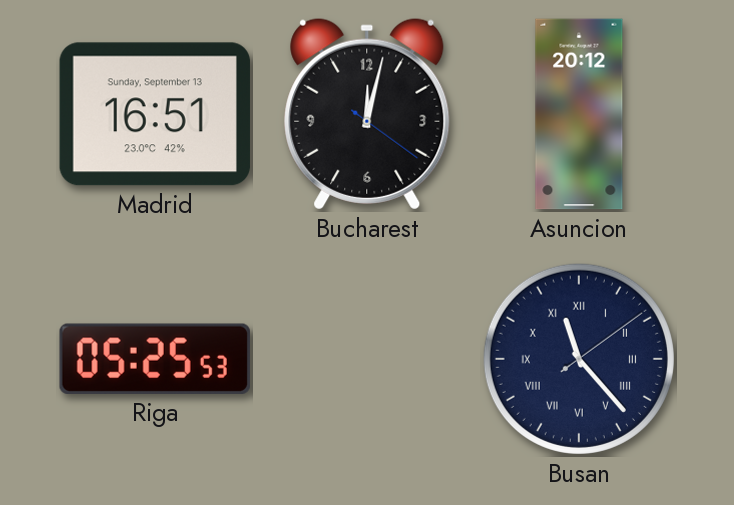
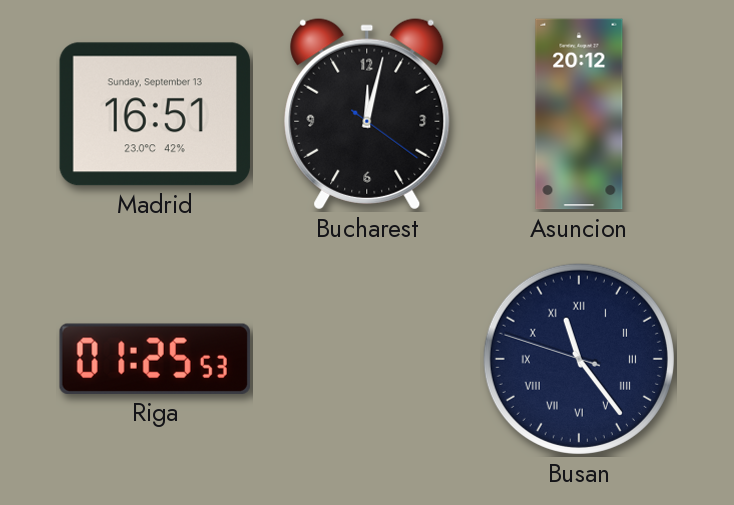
Riga: 05:25 -> 01:25 (155, 359)
Busan: 11:23:09 -> 11:23:48 (579, 359)
